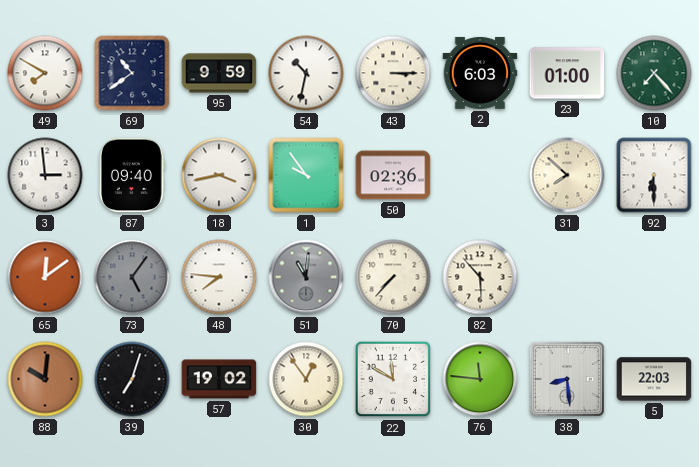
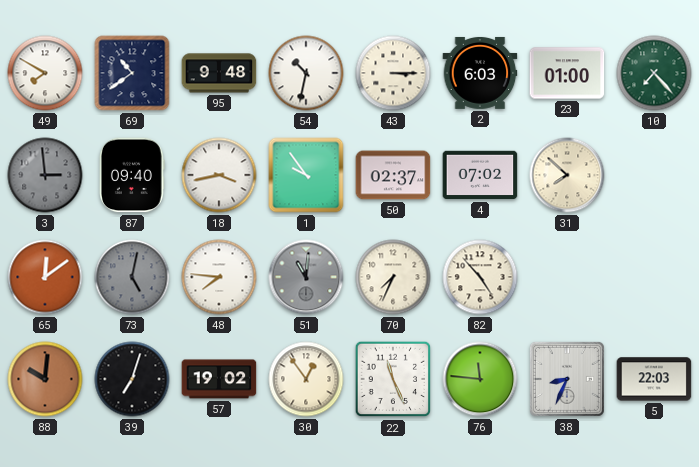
95: 9:59 -> 9:48 (219, 73)
3 dial: white -> grey (45, 175)
50: 02:36 -> 02:37 (393, 175)
4: none -> 07:02 (480, 175)
92: 6:30 -> none (654, 175)
73: 5:06 -> 5:02 (132, 277)
70: 7:37 -> 7:34 (393, 277)
82: 5:53 -> 4:53 (480, 277)
22: 11:50 -> 11:26 (393, 379)
38: 8:29 -> 8:34 (567, 379)
